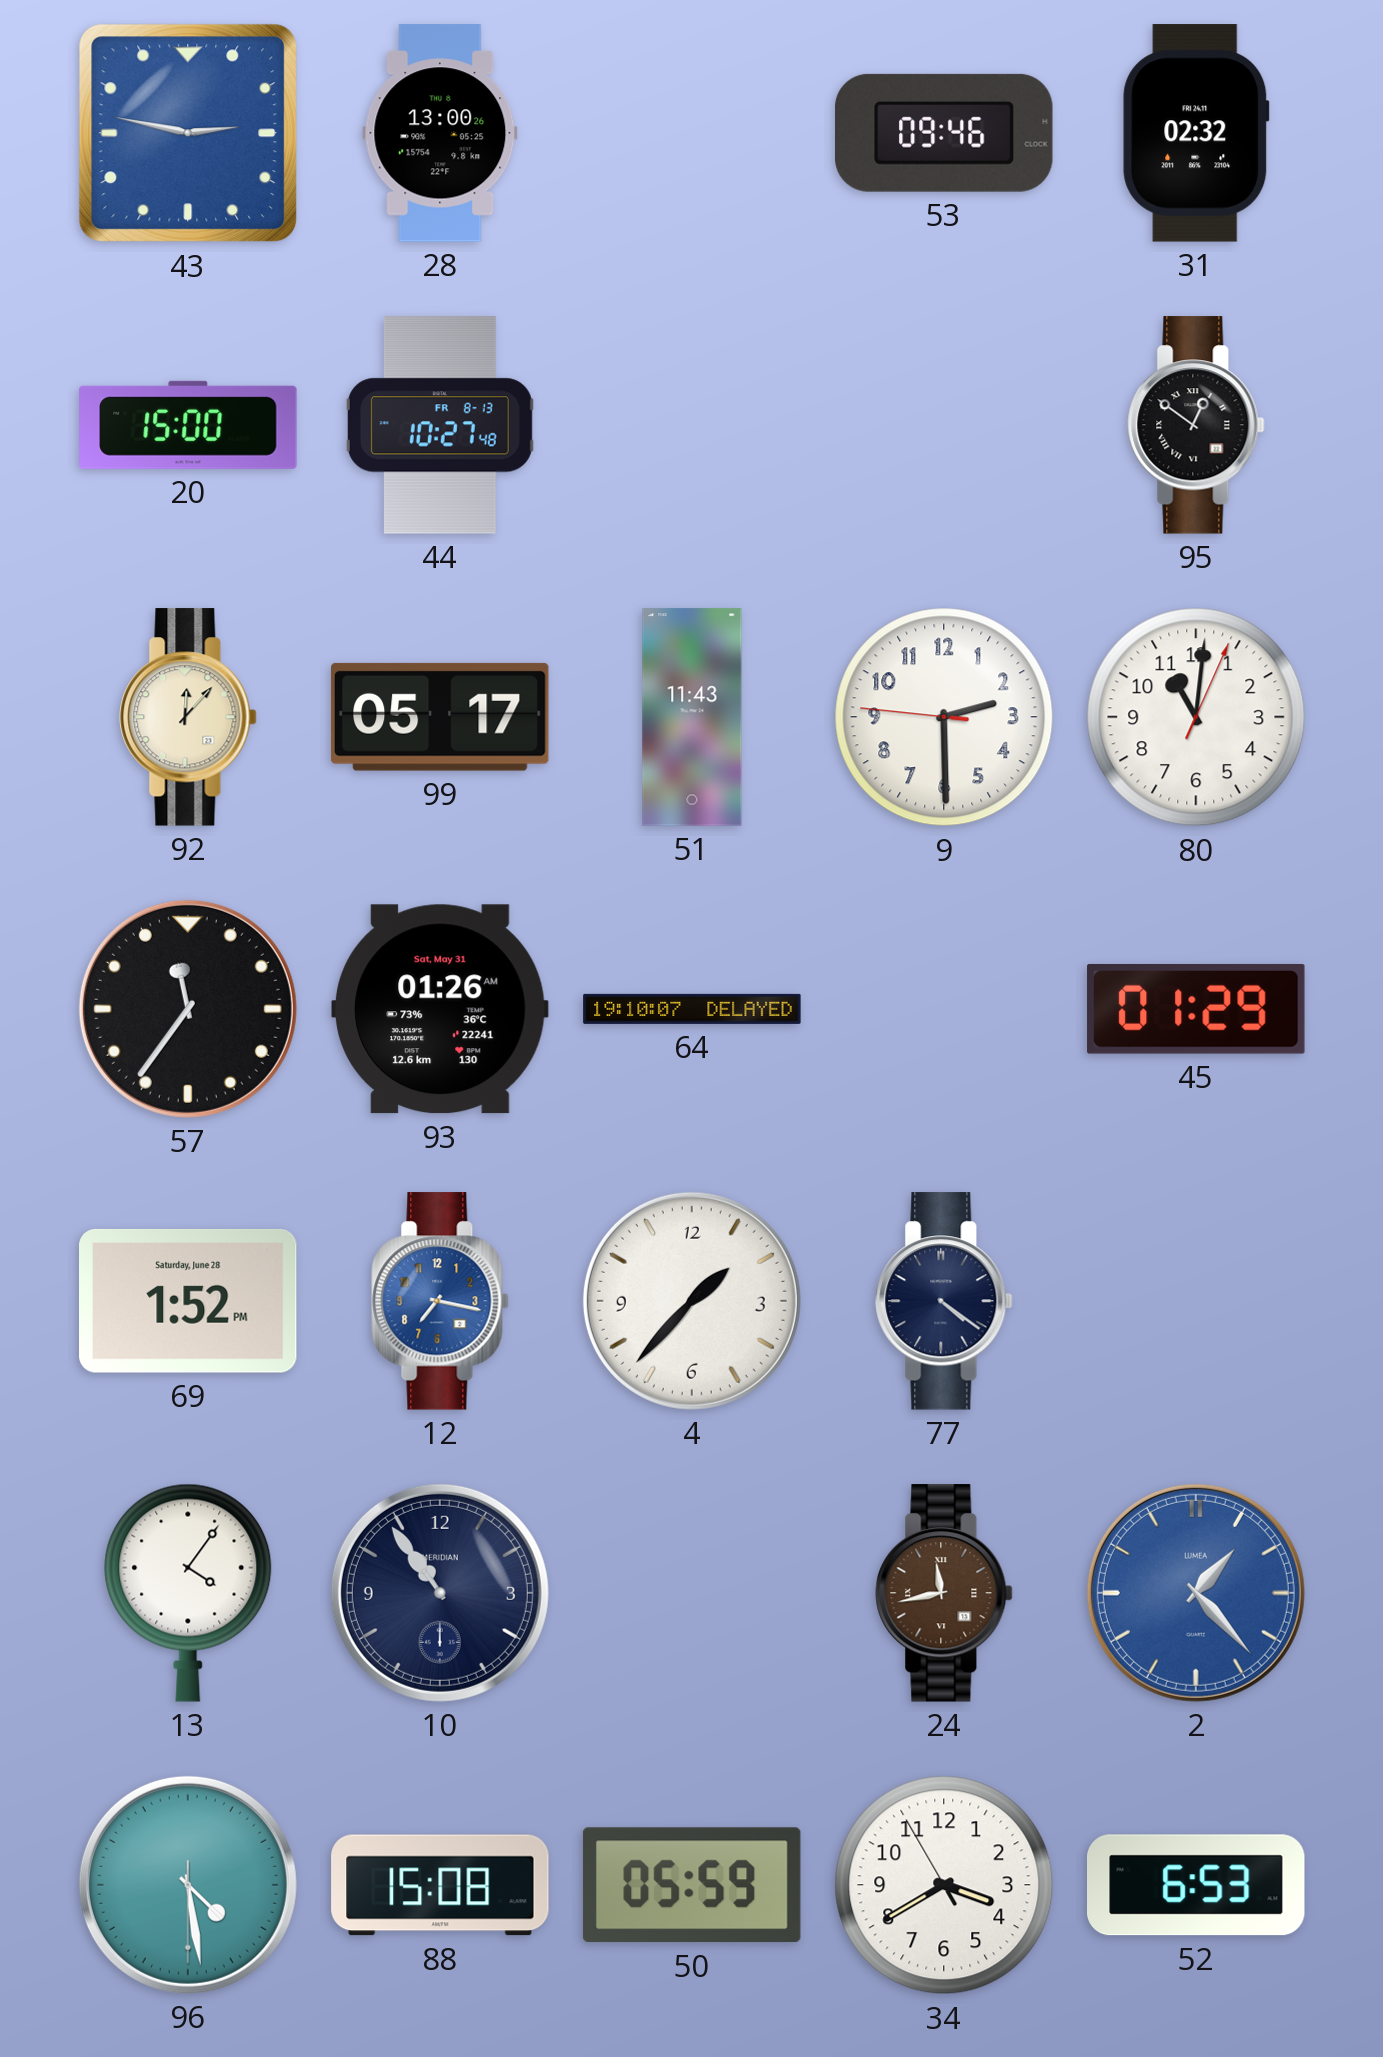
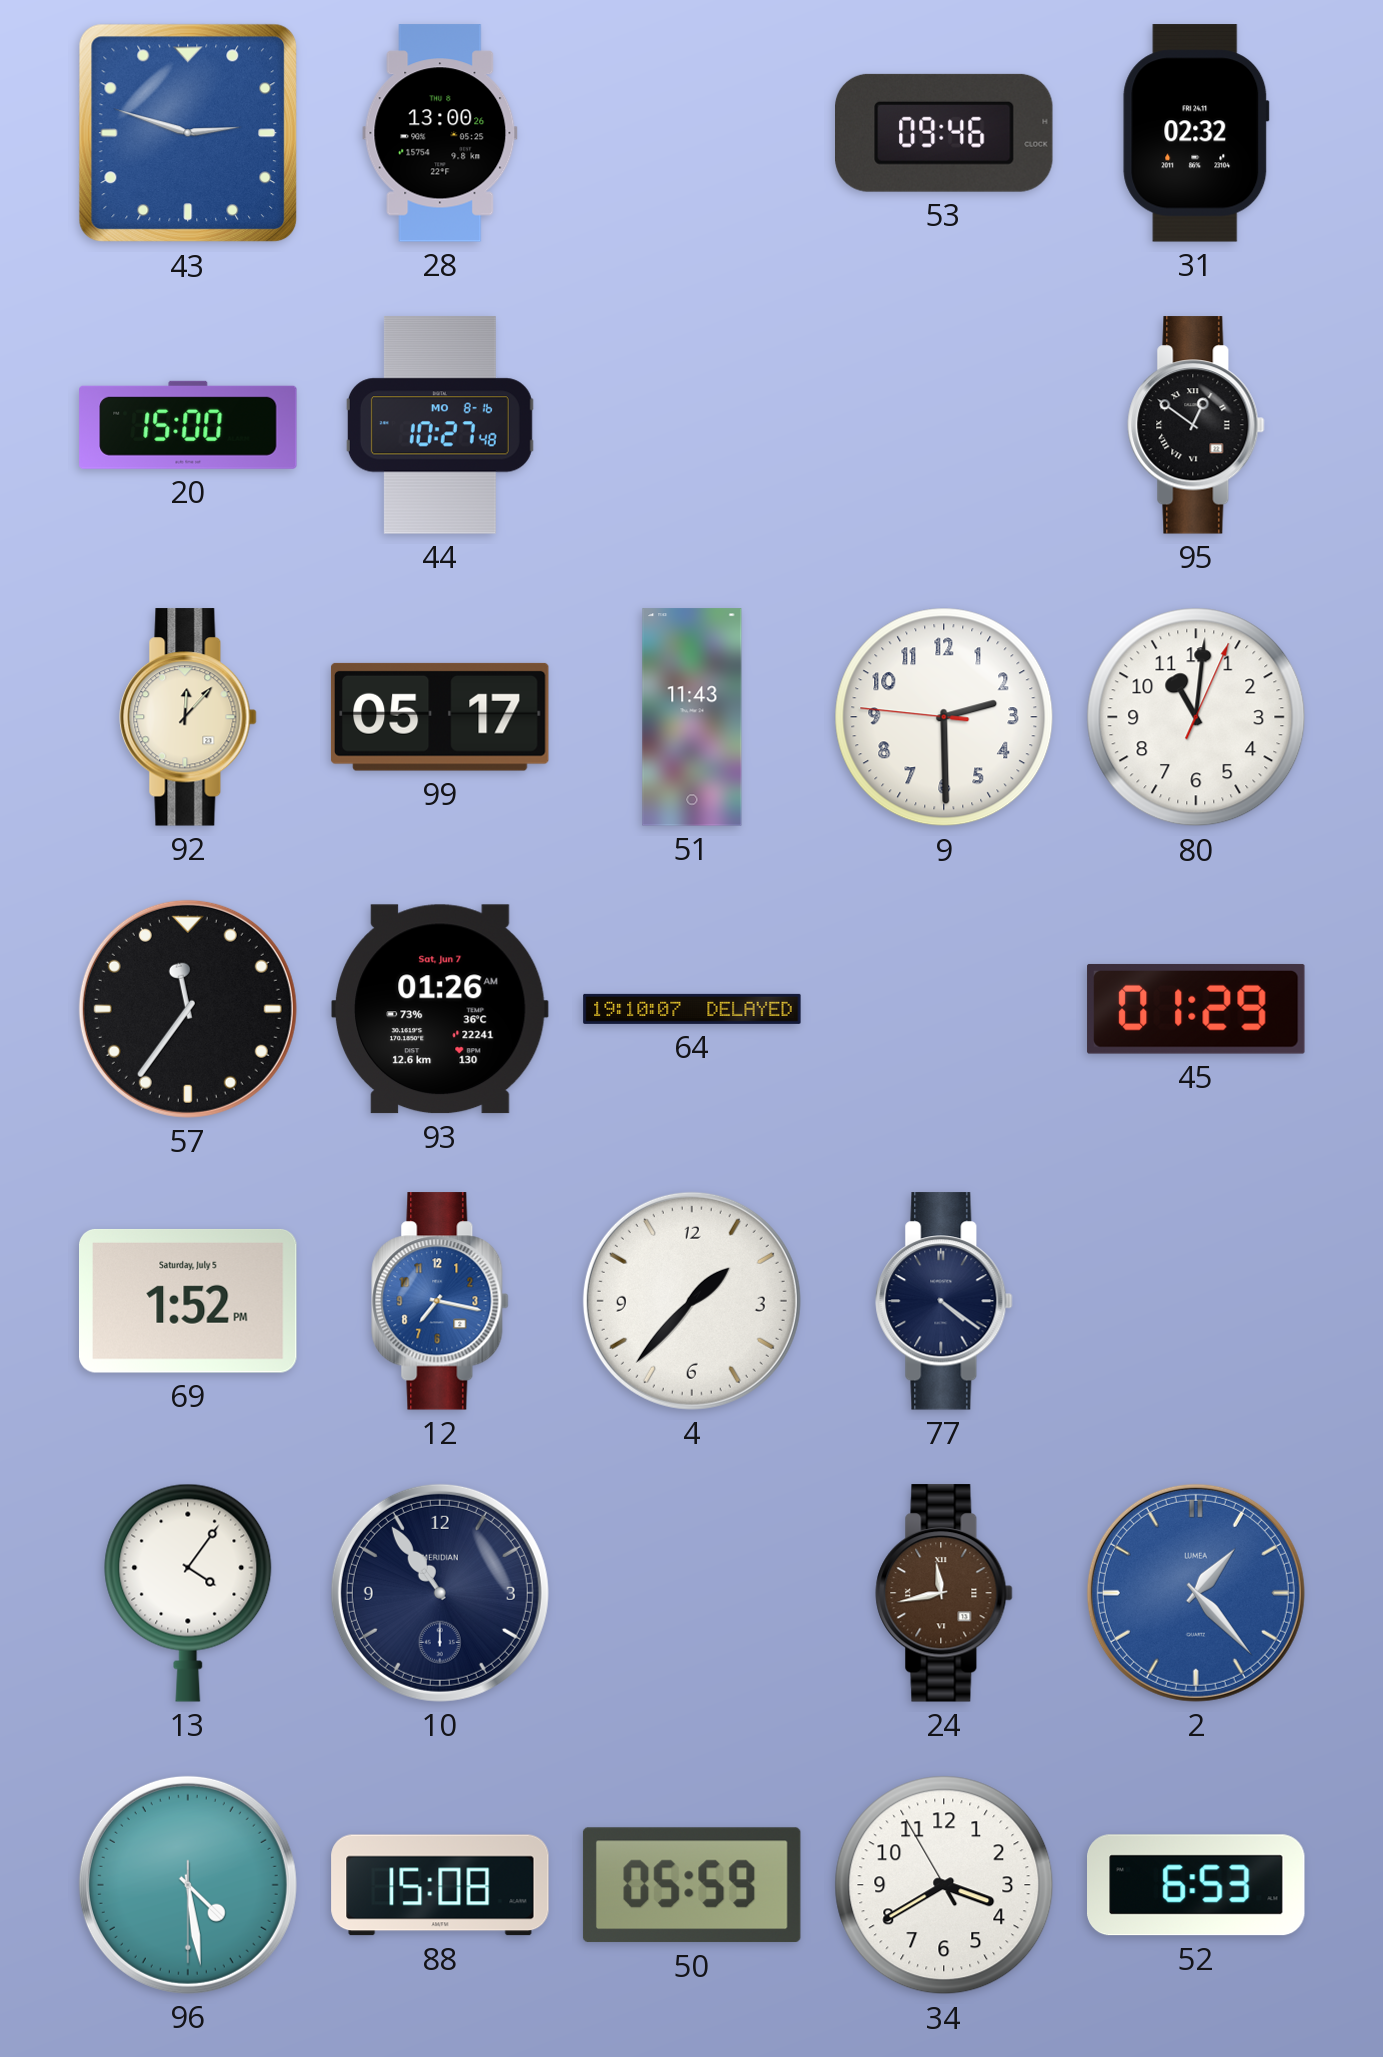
43: 2:47 -> 2:48 (188, 133)
44 date: FR 8-13 -> MO 8-16 (440, 425)
93 date: Sat, May 31 -> Sat, Jun 7 (441, 1009)
69 date: Saturday, June 28 -> Saturday, July 5 (189, 1301)
